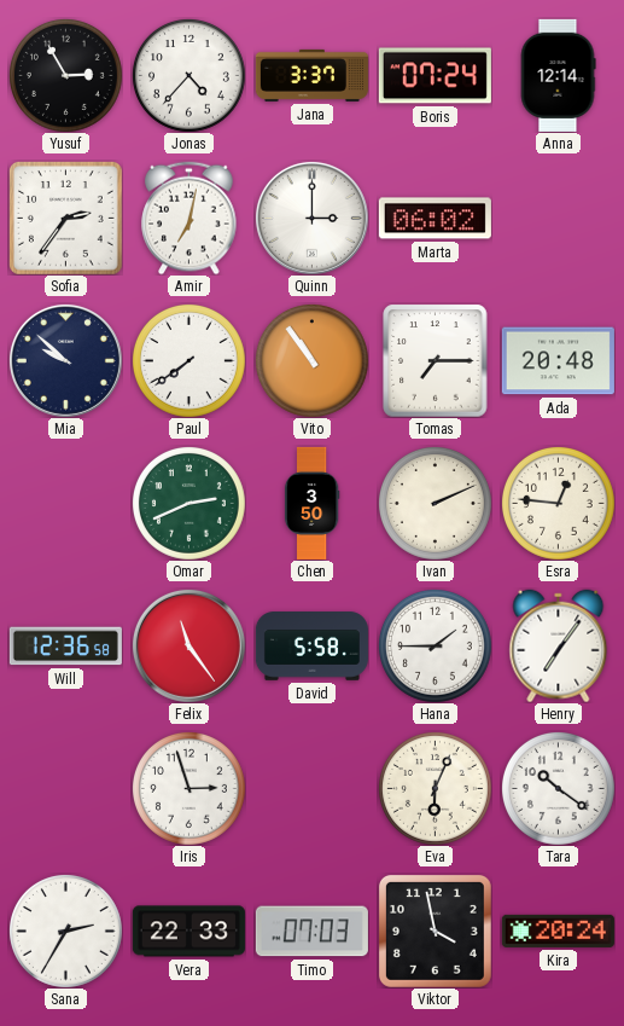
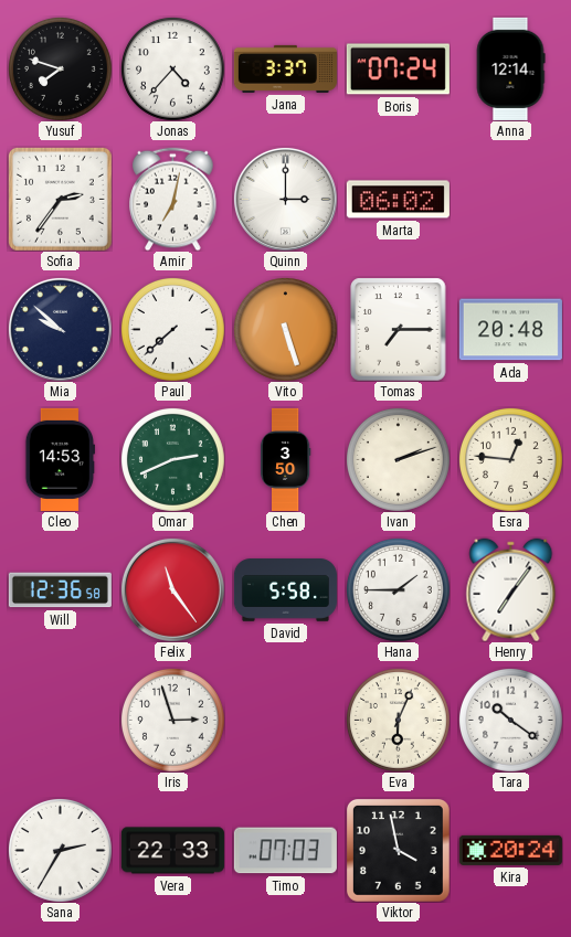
Yusuf: 2:55 -> 7:48 (60, 68)
Paul: 7:39 -> 7:38 (172, 329)
Vito: 10:54 -> 5:27 (285, 329)
Cleo: none -> 14:53 (60, 459)
Ivan: 2:11 -> 2:12 (398, 459)
